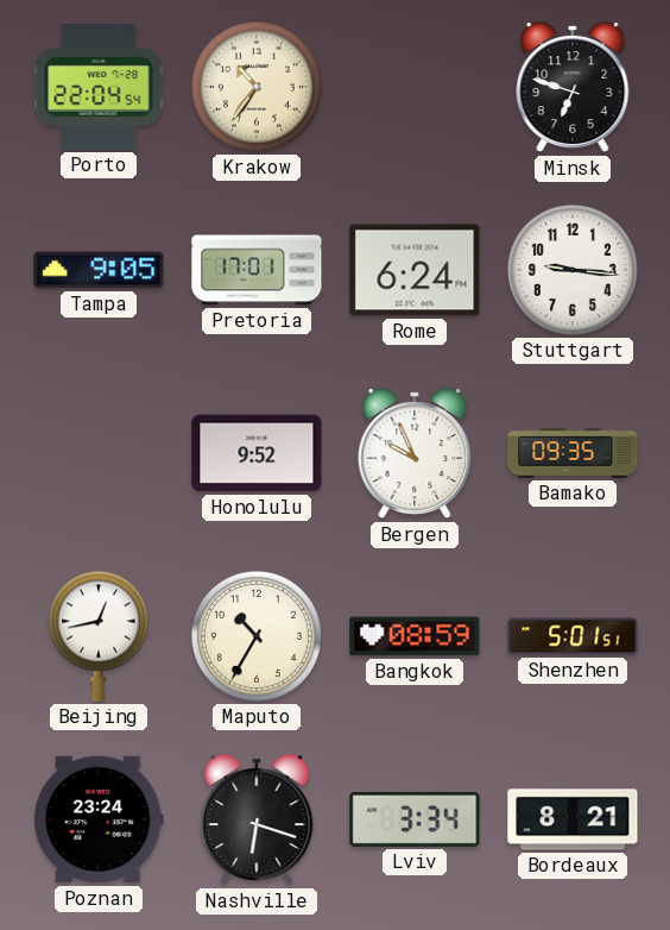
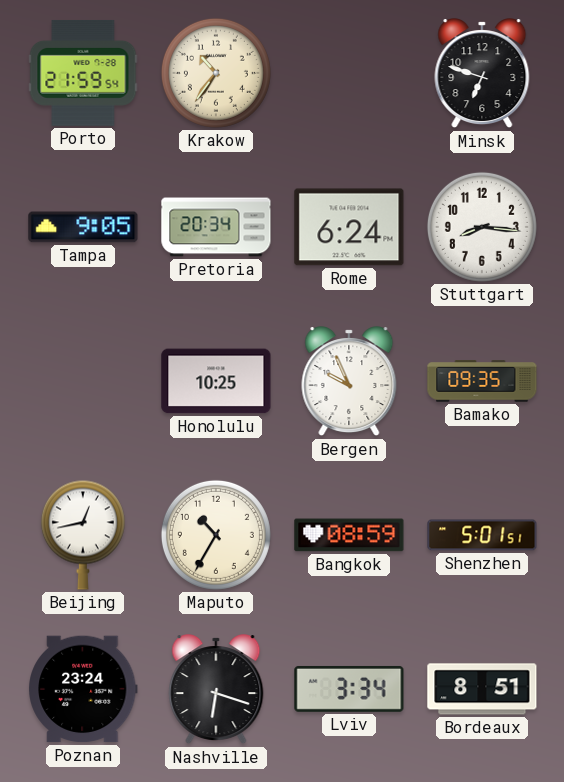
Porto: 22:04 -> 21:59 (83, 73)
Pretoria: 17:01 -> 20:34 (216, 227)
Stuttgart: 9:16 -> 8:16 (482, 227)
Honolulu: 9:52 -> 10:25 (216, 381)
Bordeaux: 8:21 -> 8:51 (482, 689)
